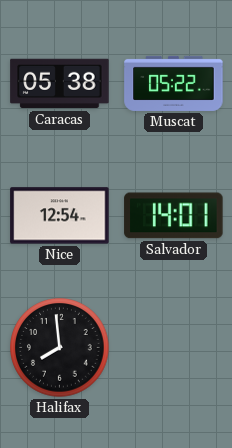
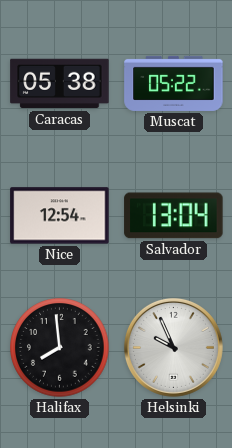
Salvador: 14:01 -> 13:04 (174, 216)
Helsinki: none -> 9:56 (173, 347)
